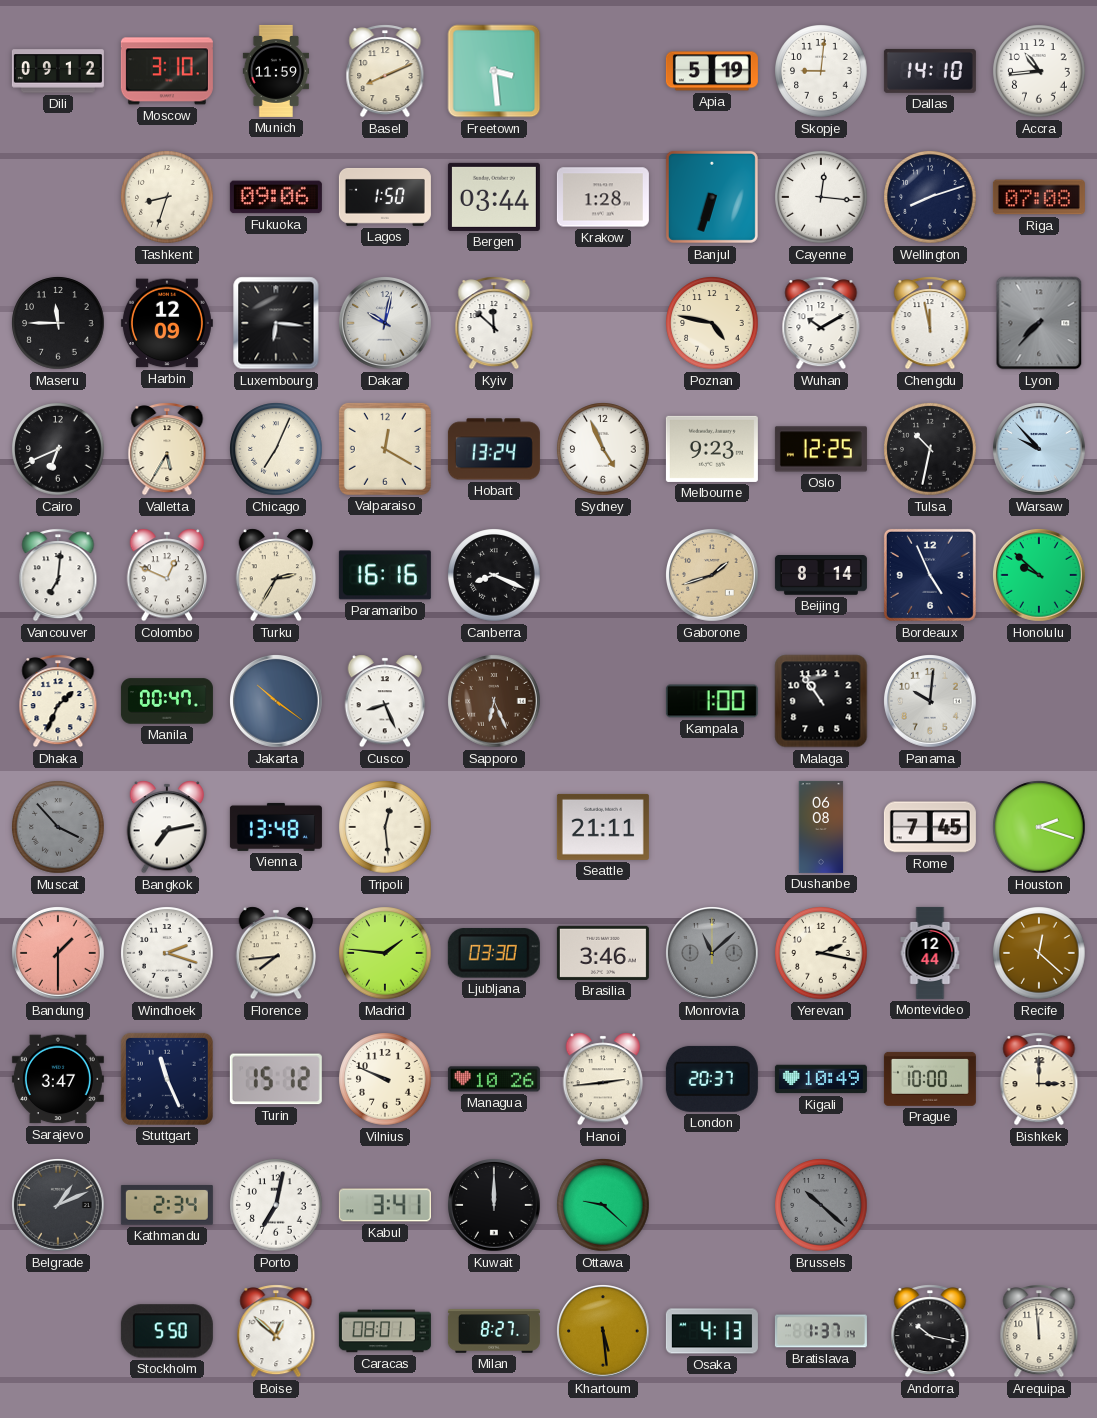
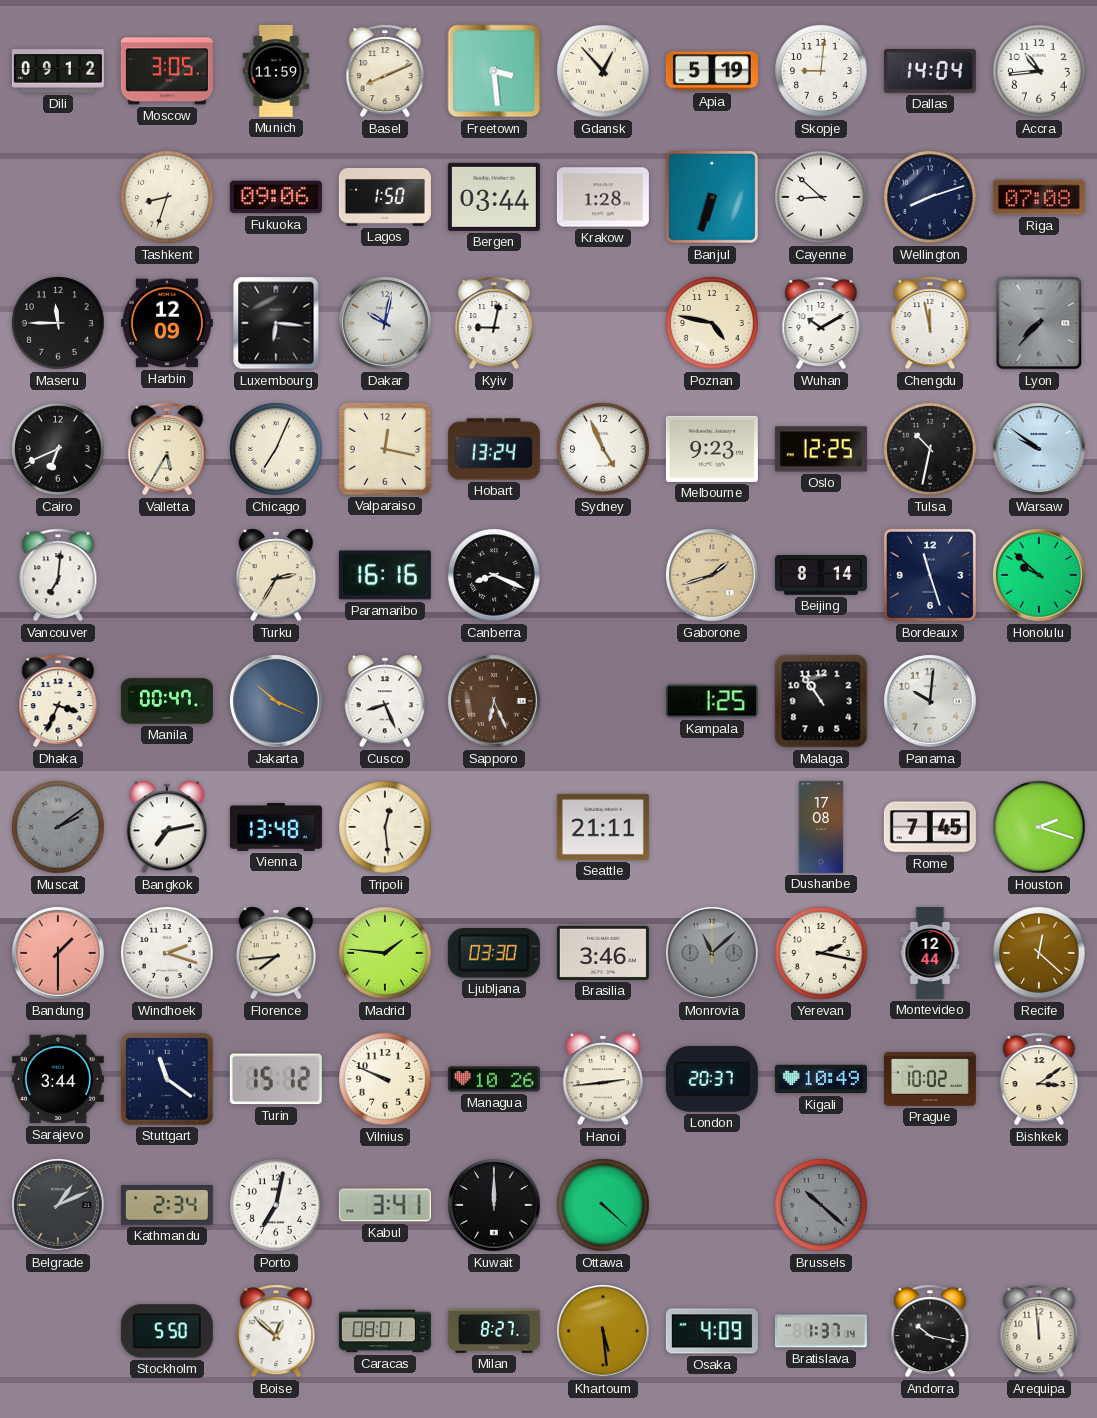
Moscow: 3:10 -> 3:05 (167, 71)
Gdansk: none -> 12:53 (603, 71)
Dallas: 14:10 -> 14:04 (930, 71)
Cayenne: 12:16 -> 8:52 (821, 197)
Kyiv: 11:52 -> 9:02 (494, 323)
Valparaiso: 12:20 -> 12:17 (385, 449)
Warsaw: 9:53 -> 9:51 (1040, 450)
Colombo: 12:49 -> none (167, 575)
Bordeaux: 4:56 -> 11:27 (930, 575)
Dhaka: 1:34 -> 3:34 (58, 701)
Jakarta: 10:21 -> 10:19 (277, 702)
Kampala: 1:00 -> 1:25 (712, 701)
Muscat: 3:53 -> 2:09 (58, 827)
Dushanbe: 06:08 -> 17:08 (821, 827)
Sarajevo: 3:47 -> 3:44 (58, 1079)
Stuttgart: 11:26 -> 11:21 (167, 1079)
Prague: 10:00 -> 10:02 (930, 1079)
Bishkek: 3:00 -> 3:09 (1039, 1079)
Ottawa: 9:22 -> 4:22 (603, 1205)
Osaka: 4:13 -> 4:09 (712, 1331)
